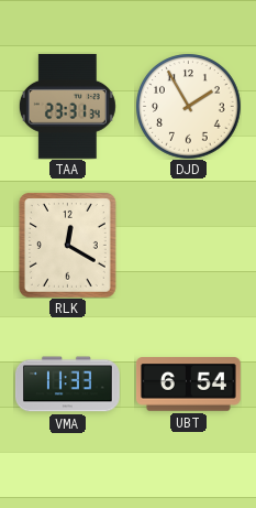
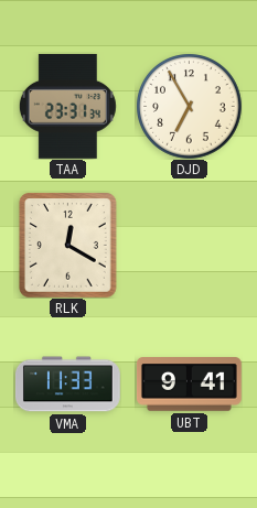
DJD: 1:55 -> 6:55 (189, 106)
UBT: 6:54 -> 9:41 (189, 385)
